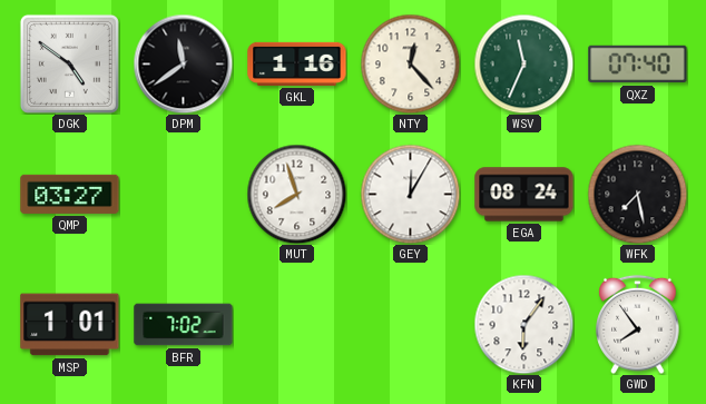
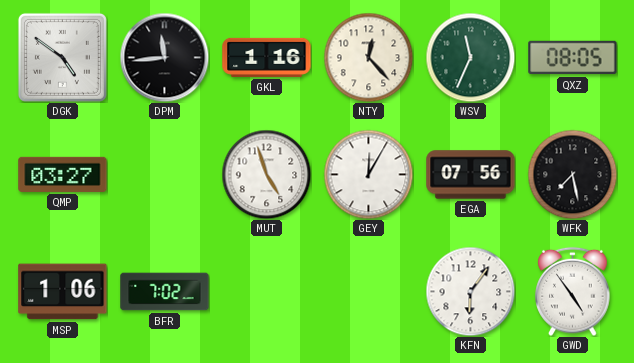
DPM: 11:39 -> 11:44 (164, 57)
QXZ: 07:40 -> 08:05 (573, 58)
MUT: 7:57 -> 4:57 (266, 174)
EGA: 08:24 -> 07:56 (471, 175)
MSP: 1:01 -> 1:06 (63, 292)
GWD: 7:54 -> 4:54 (573, 291)
